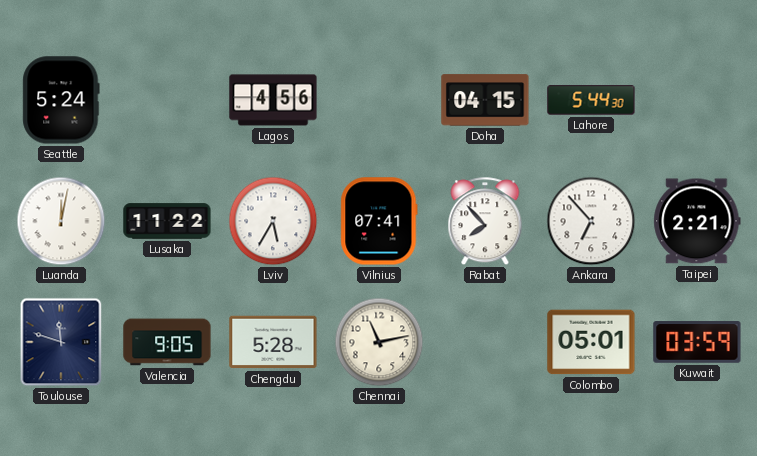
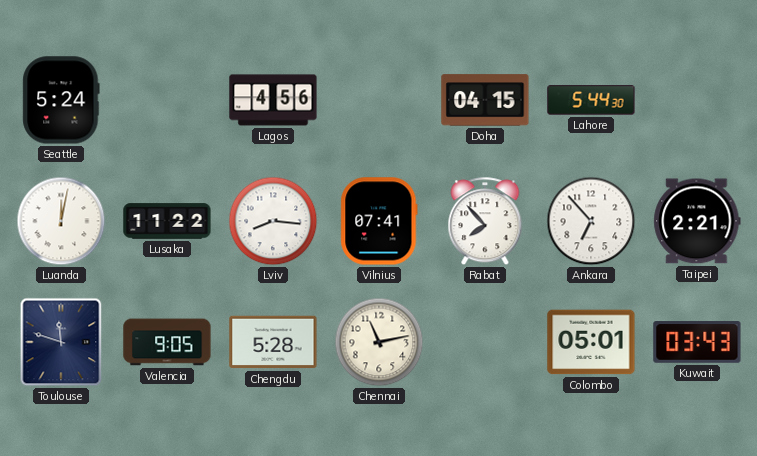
Lviv: 5:35 -> 8:16 (273, 221)
Kuwait: 03:59 -> 03:43 (697, 342)
